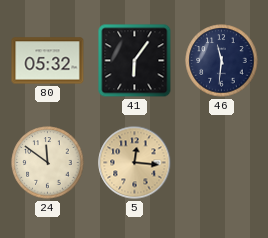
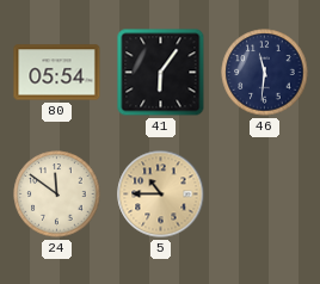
80: 05:32 -> 05:54 (57, 73)
5: 12:16 -> 10:45 (161, 195)
